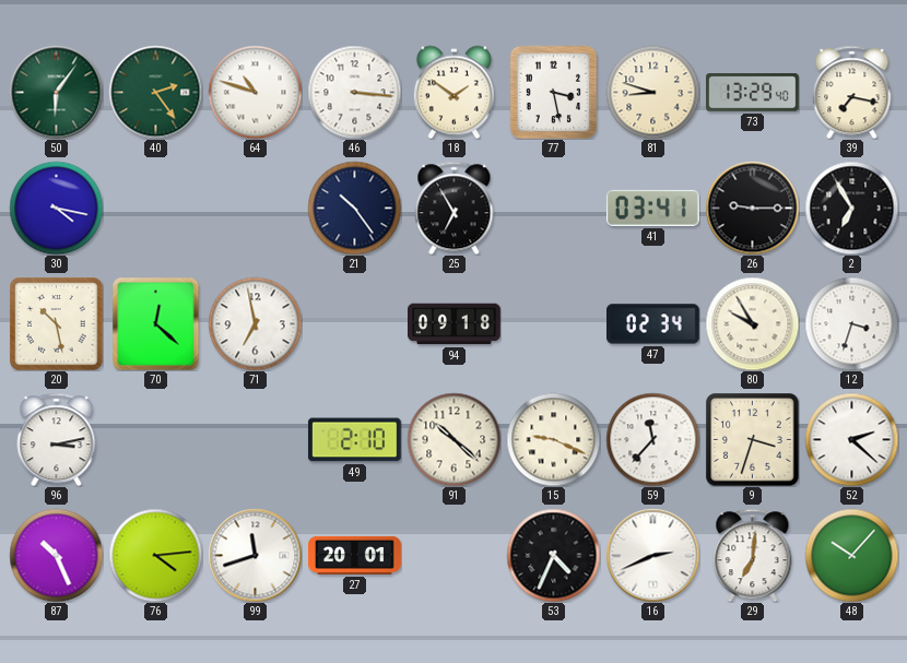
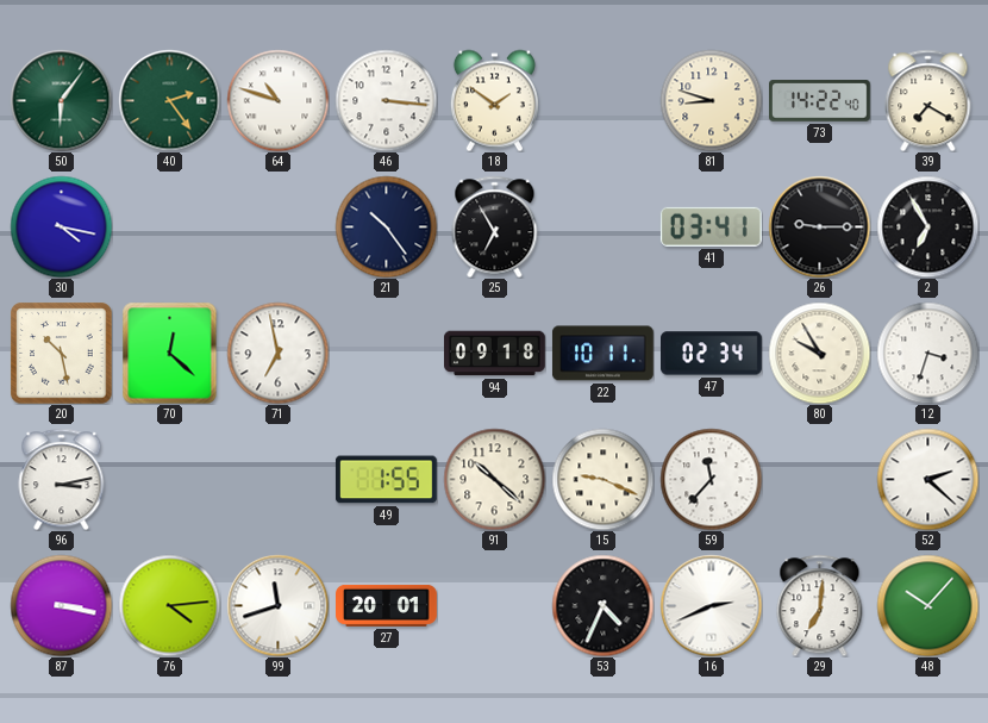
77: 3:28 -> none (554, 92)
73: 13:29 -> 14:22 (820, 101)
39: 7:17 -> 7:20 (928, 100)
22: none -> 10:11 (602, 354)
49: 2:10 -> 1:55 (386, 480)
9: 3:33 -> none (752, 439)
87: 10:26 -> 3:17 (61, 605)
